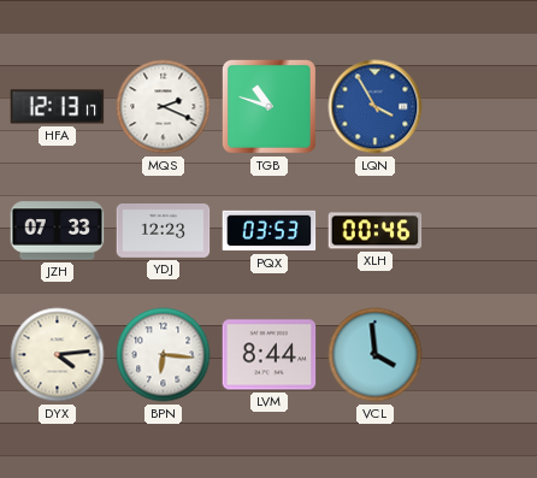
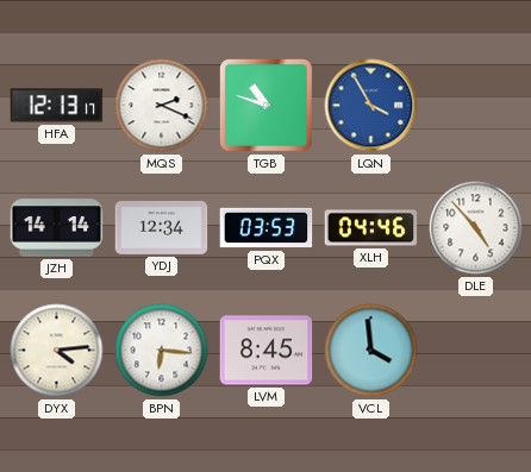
JZH: 07:33 -> 14:14 (57, 228)
YDJ: 12:23 -> 12:34 (162, 228)
XLH: 00:46 -> 04:46 (371, 228)
DLE: none -> 4:53 (476, 228)
LVM: 8:44 -> 8:45 (267, 351)
